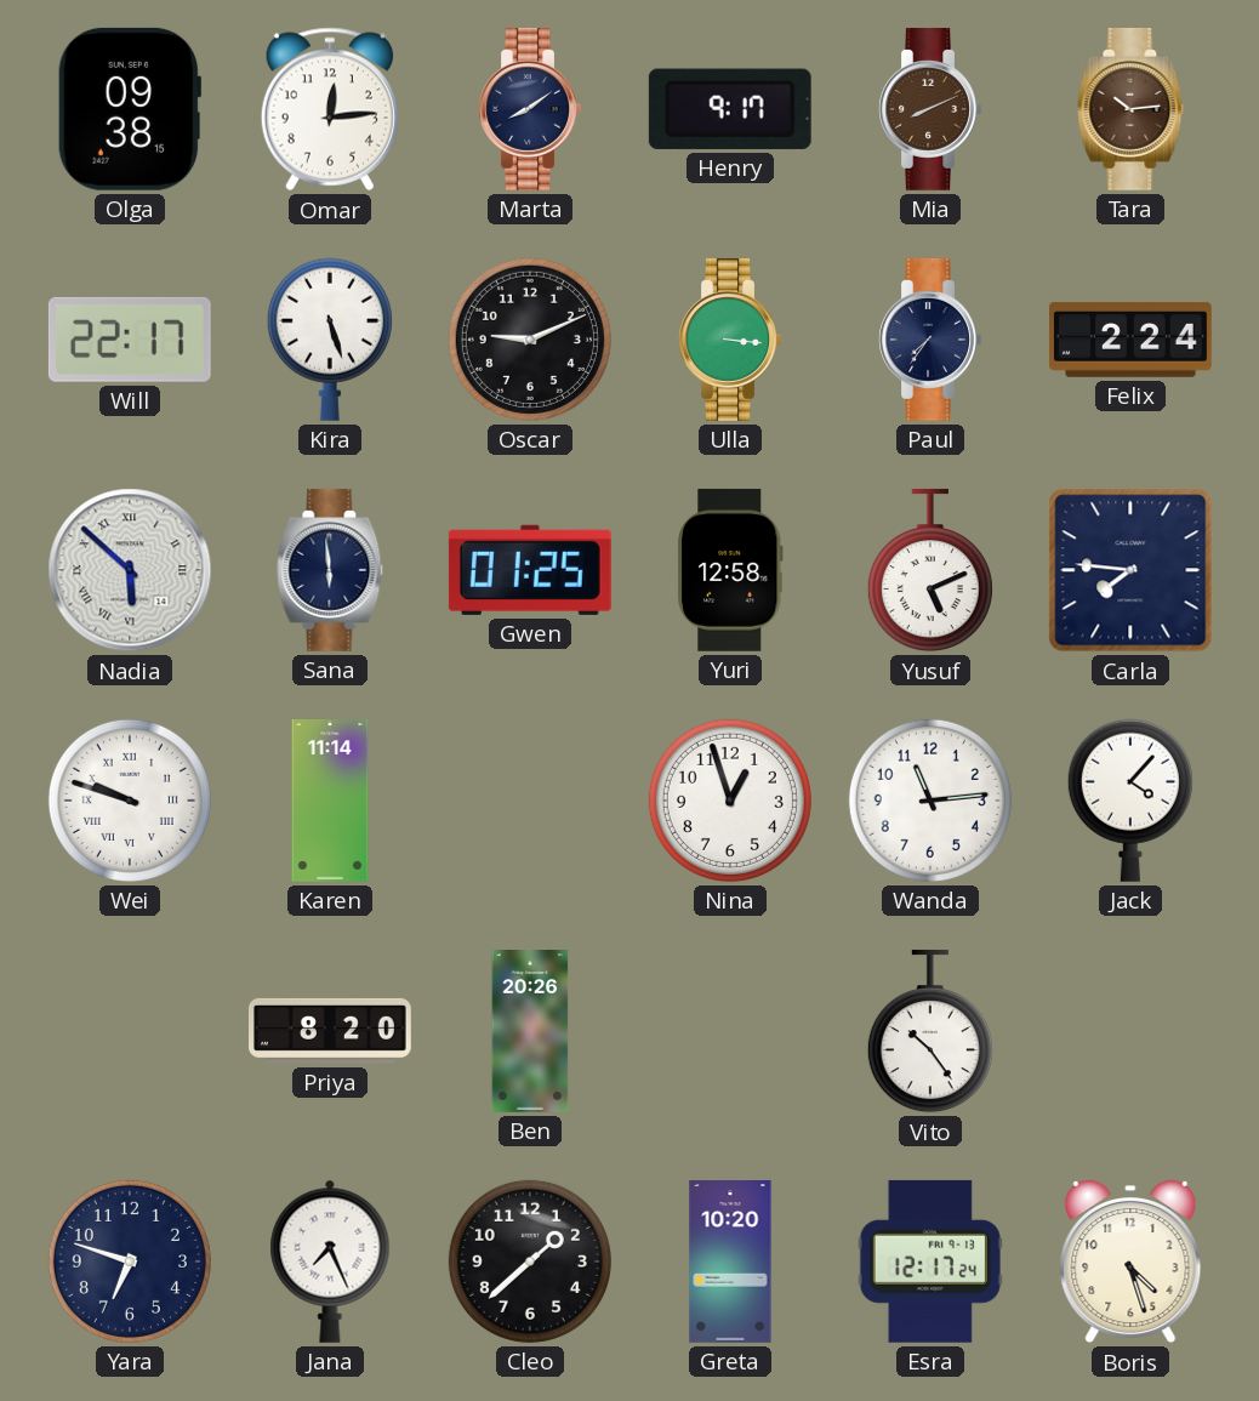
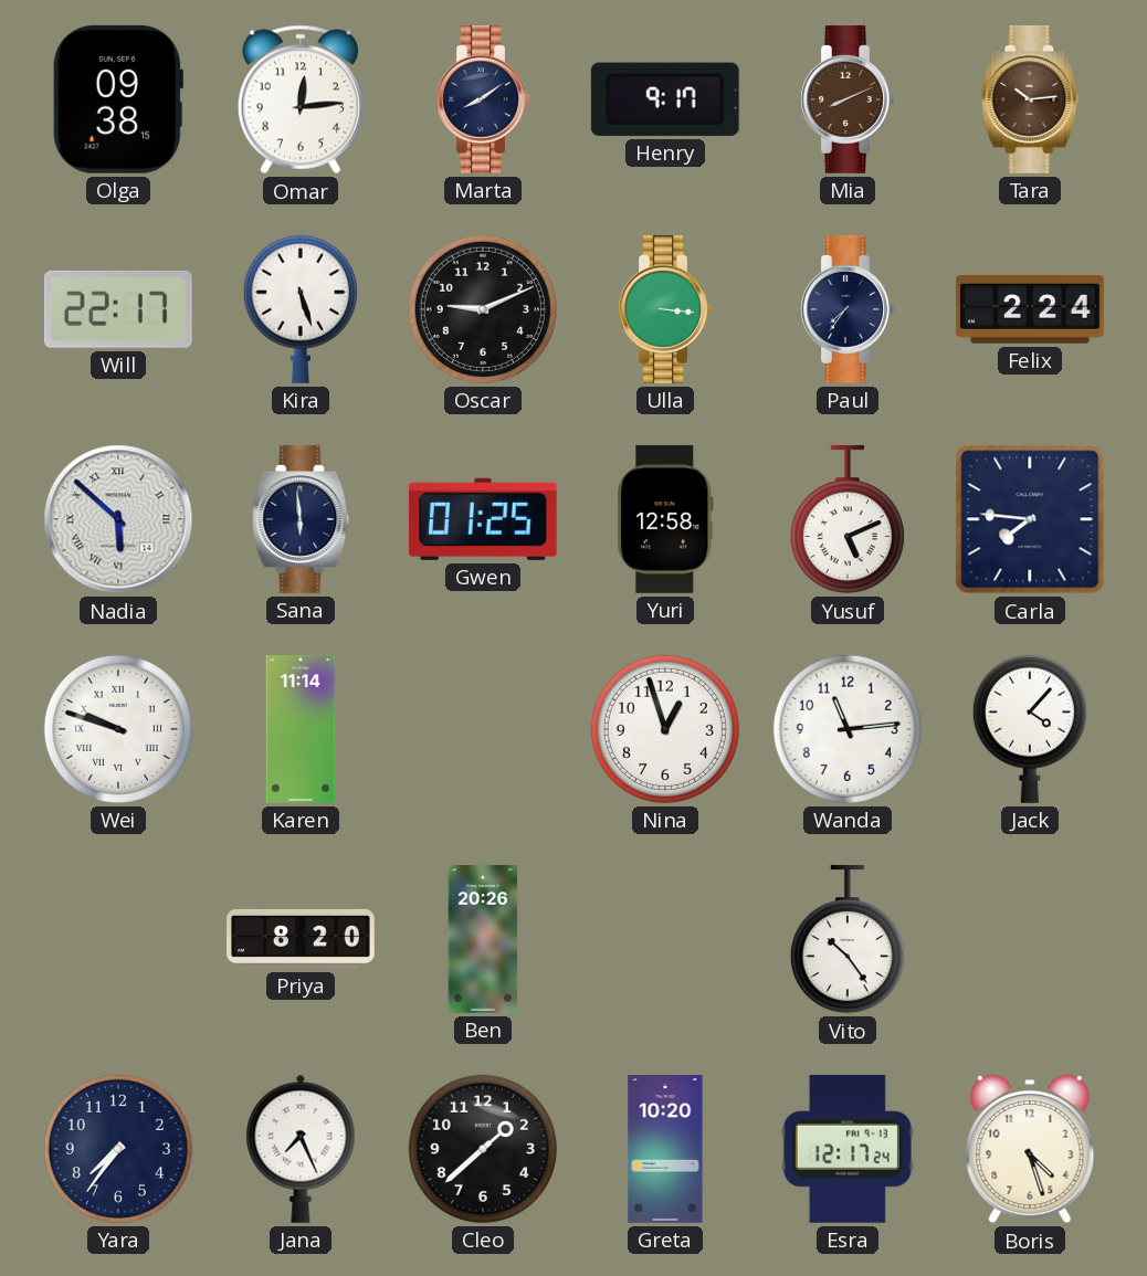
Yara: 6:48 -> 7:36 (118, 1149)
